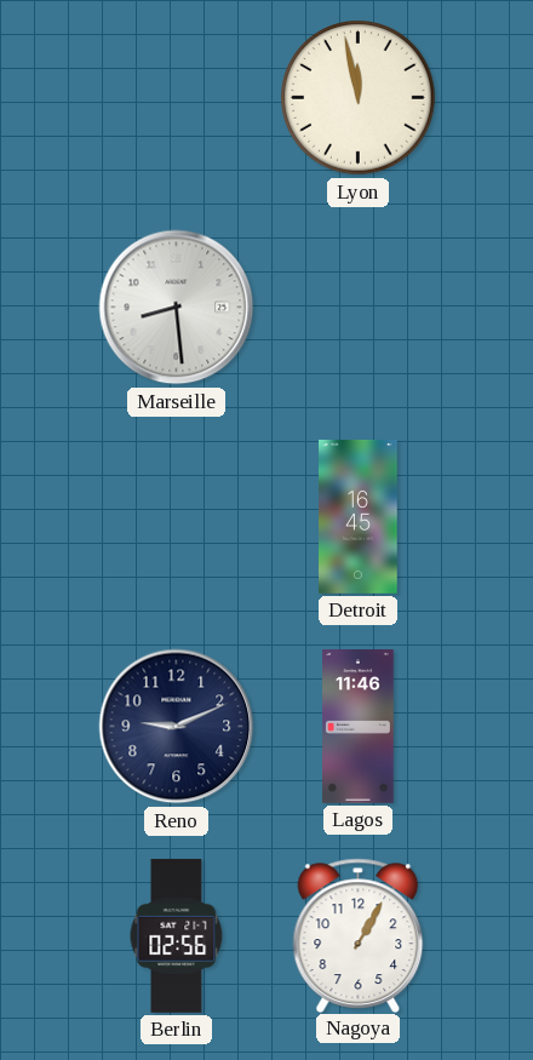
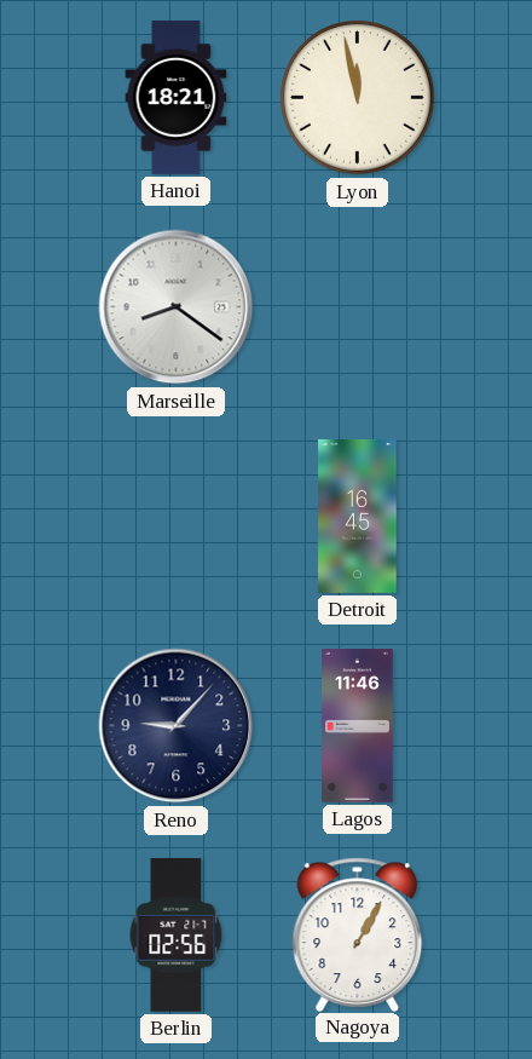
Hanoi: none -> 18:21 (177, 97)
Marseille: 8:29 -> 8:21 (177, 307)
Reno: 9:11 -> 9:07 (177, 726)
